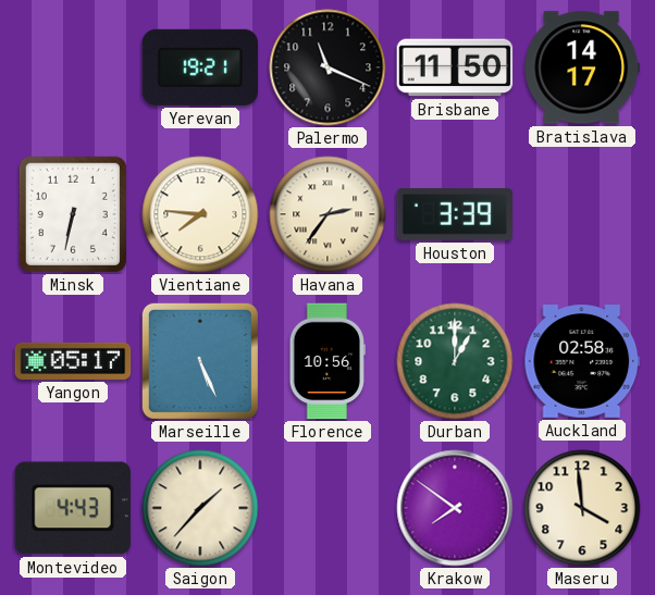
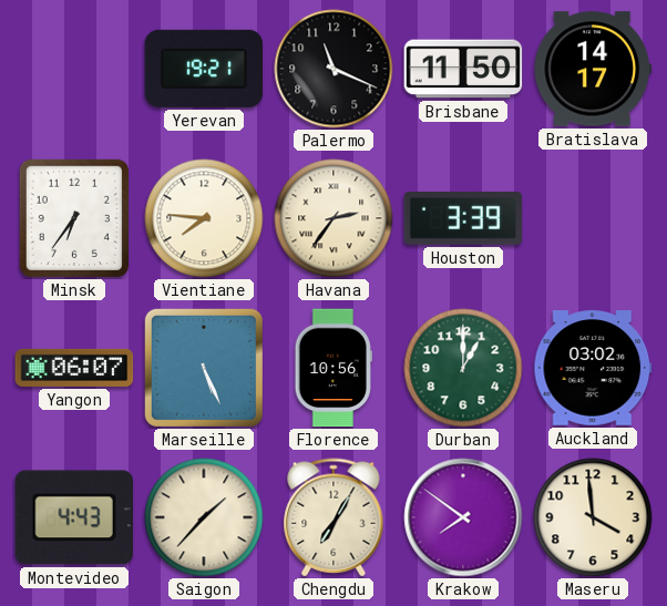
Minsk: 6:32 -> 6:36 (73, 217)
Yangon: 05:17 -> 06:07 (74, 368)
Auckland: 02:58 -> 03:02 (593, 368)
Chengdu: none -> 7:05 (334, 517)
